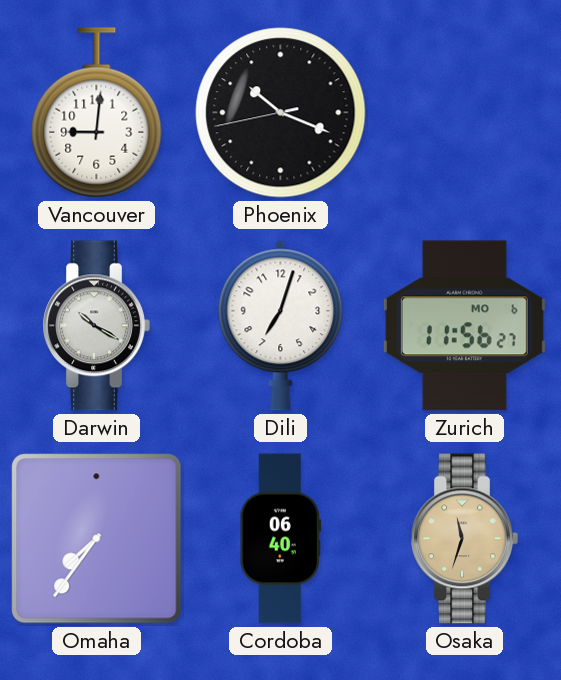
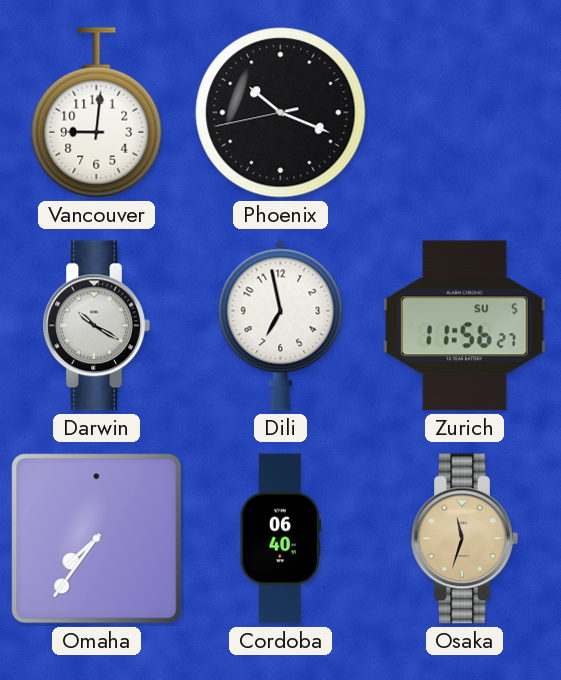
Dili: 7:03 -> 6:58 (281, 326)
Zurich date: MO 6 -> SU 5 (464, 326)
